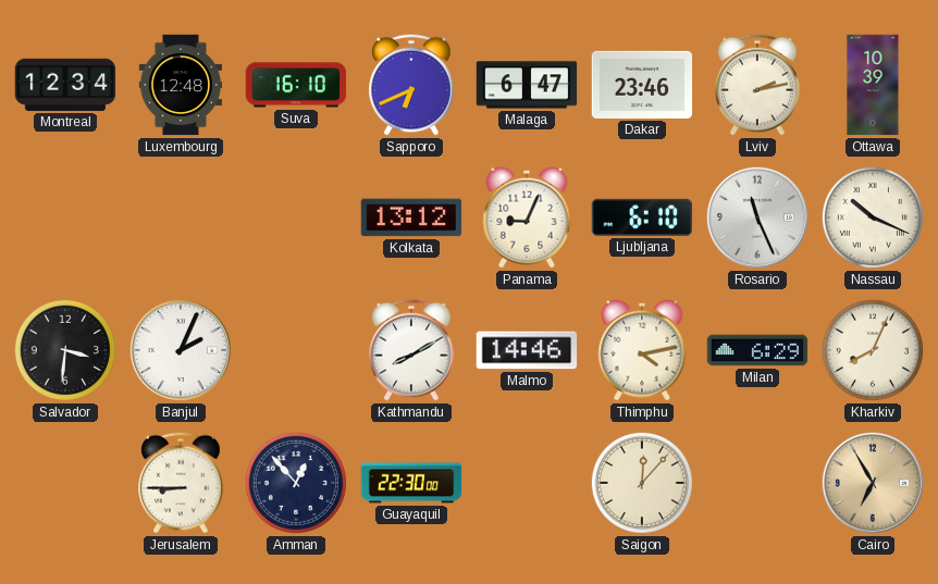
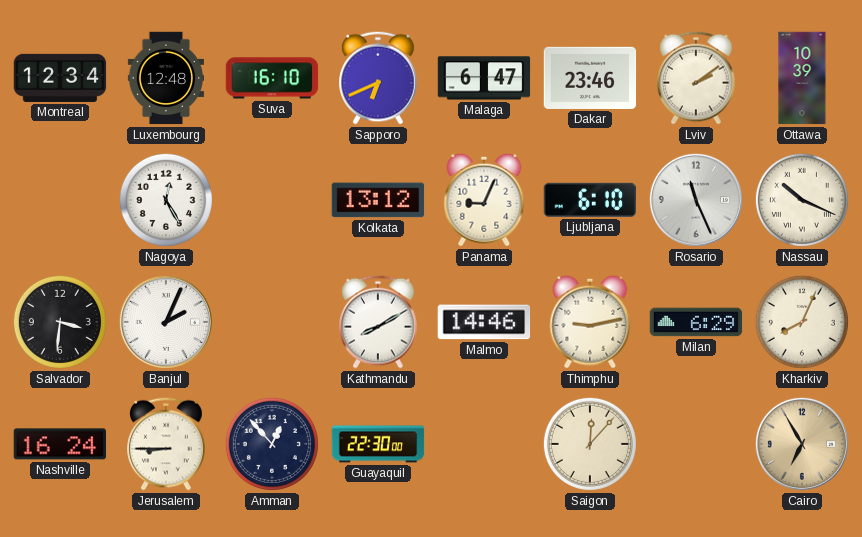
Lviv: 2:13 -> 2:09 (696, 78)
Nagoya: none -> 12:25 (166, 200)
Thimphu: 4:13 -> 9:13 (590, 322)
Nashville: none -> 16:24 (59, 444)
